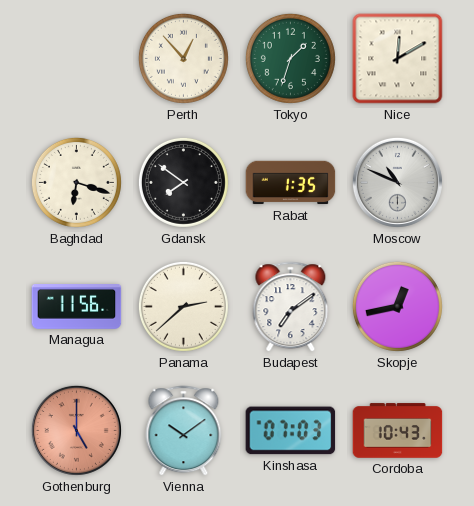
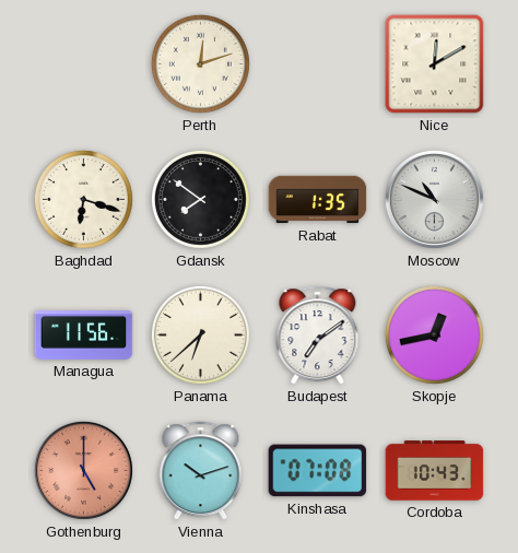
Perth: 12:53 -> 12:12 (200, 63)
Tokyo: 1:33 -> none (290, 58)
Panama: 2:38 -> 6:38 (200, 334)
Vienna: 10:09 -> 10:12 (201, 471)
Kinshasa: 07:03 -> 07:08 (318, 471)
